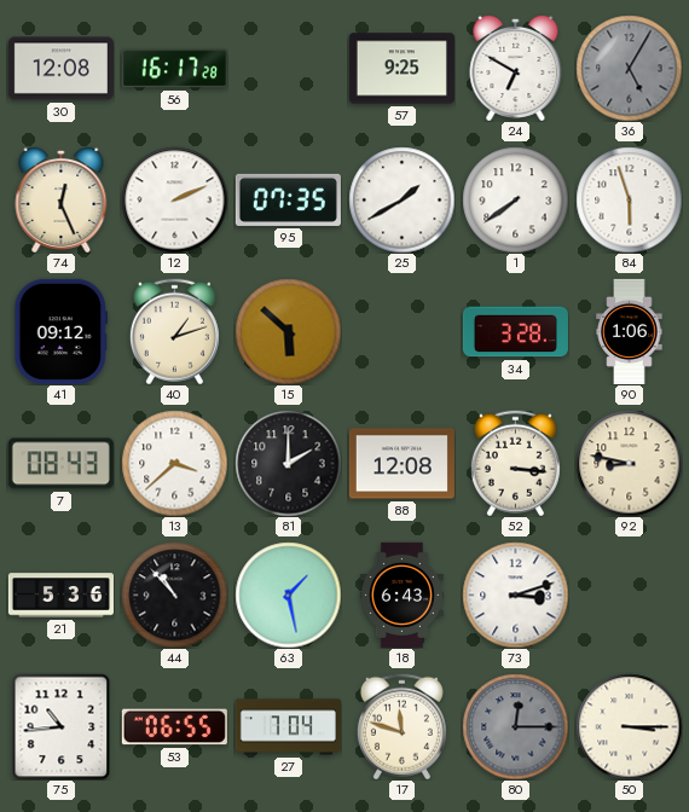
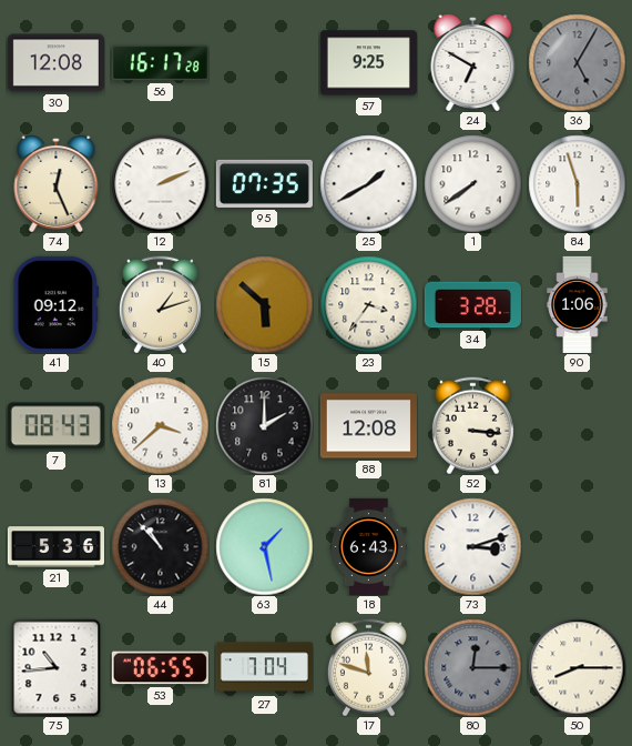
23: none -> 3:36 (368, 304)
92: 8:47 -> none (629, 463)
50: 3:15 -> 8:15 (577, 667)
